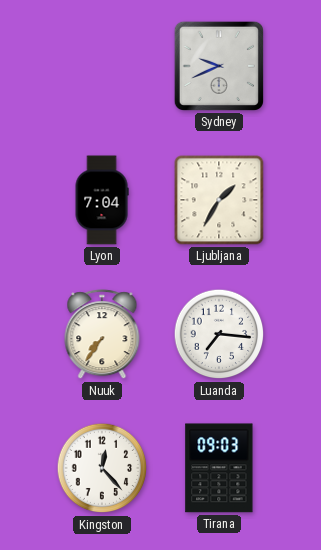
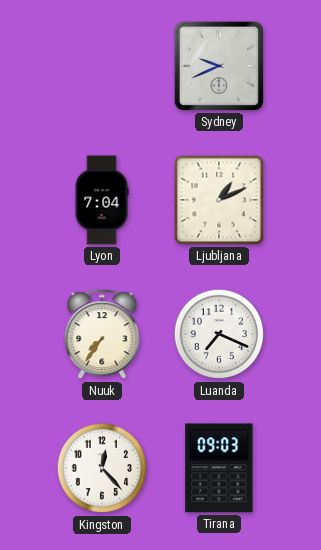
Ljubljana: 1:35 -> 1:11 (219, 200)
Luanda: 7:16 -> 7:19 (219, 334)
